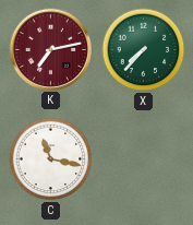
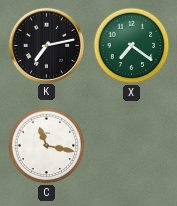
K dial: burgundy -> black (46, 45)
X: 7:37 -> 7:21 (132, 46)
